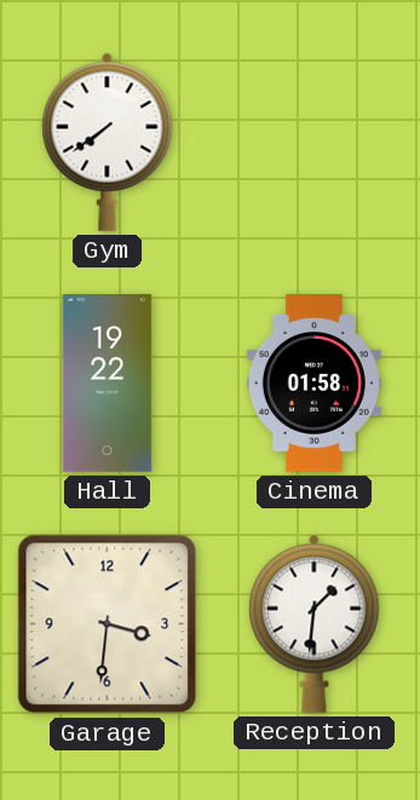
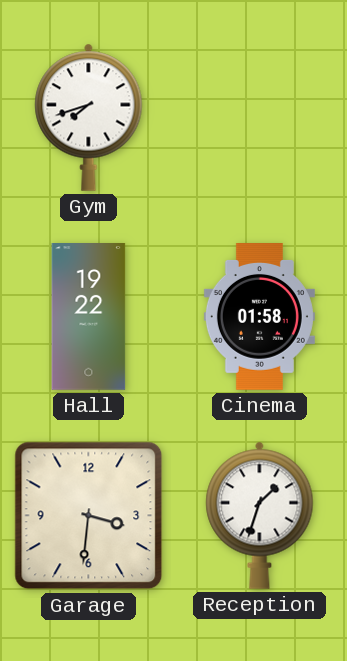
Gym: 7:39 -> 7:42 (89, 117)
Reception: 1:31 -> 1:33 (260, 515)
